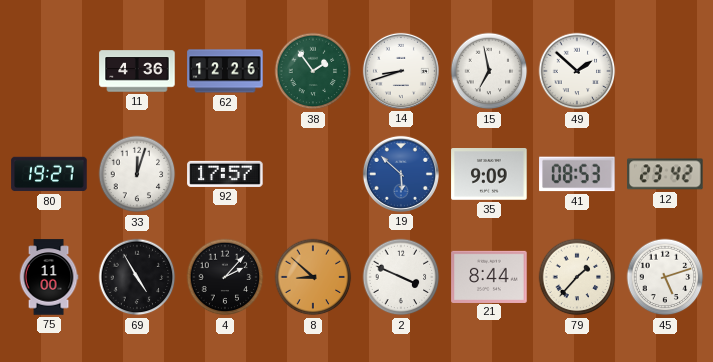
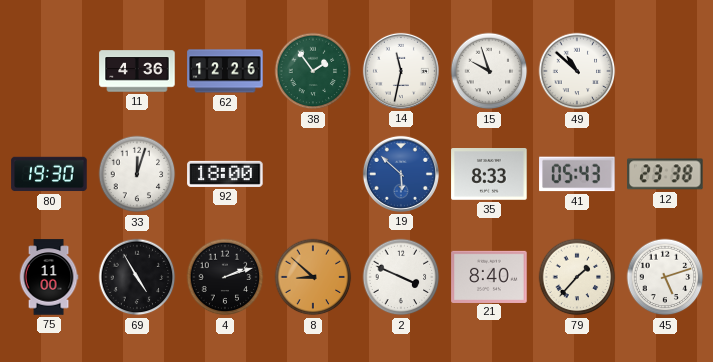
14: 8:42 -> 11:32 (401, 71)
15: 6:58 -> 9:57 (489, 71)
49: 1:52 -> 10:52 (577, 71)
80: 19:27 -> 19:30 (49, 174)
92: 17:57 -> 18:00 (225, 174)
35: 9:09 -> 8:33 (489, 175)
41: 08:53 -> 05:43 (577, 174)
12: 23:42 -> 23:38 (665, 174)
4: 2:07 -> 2:12 (225, 277)
21: 8:44 -> 8:40 (489, 276)
